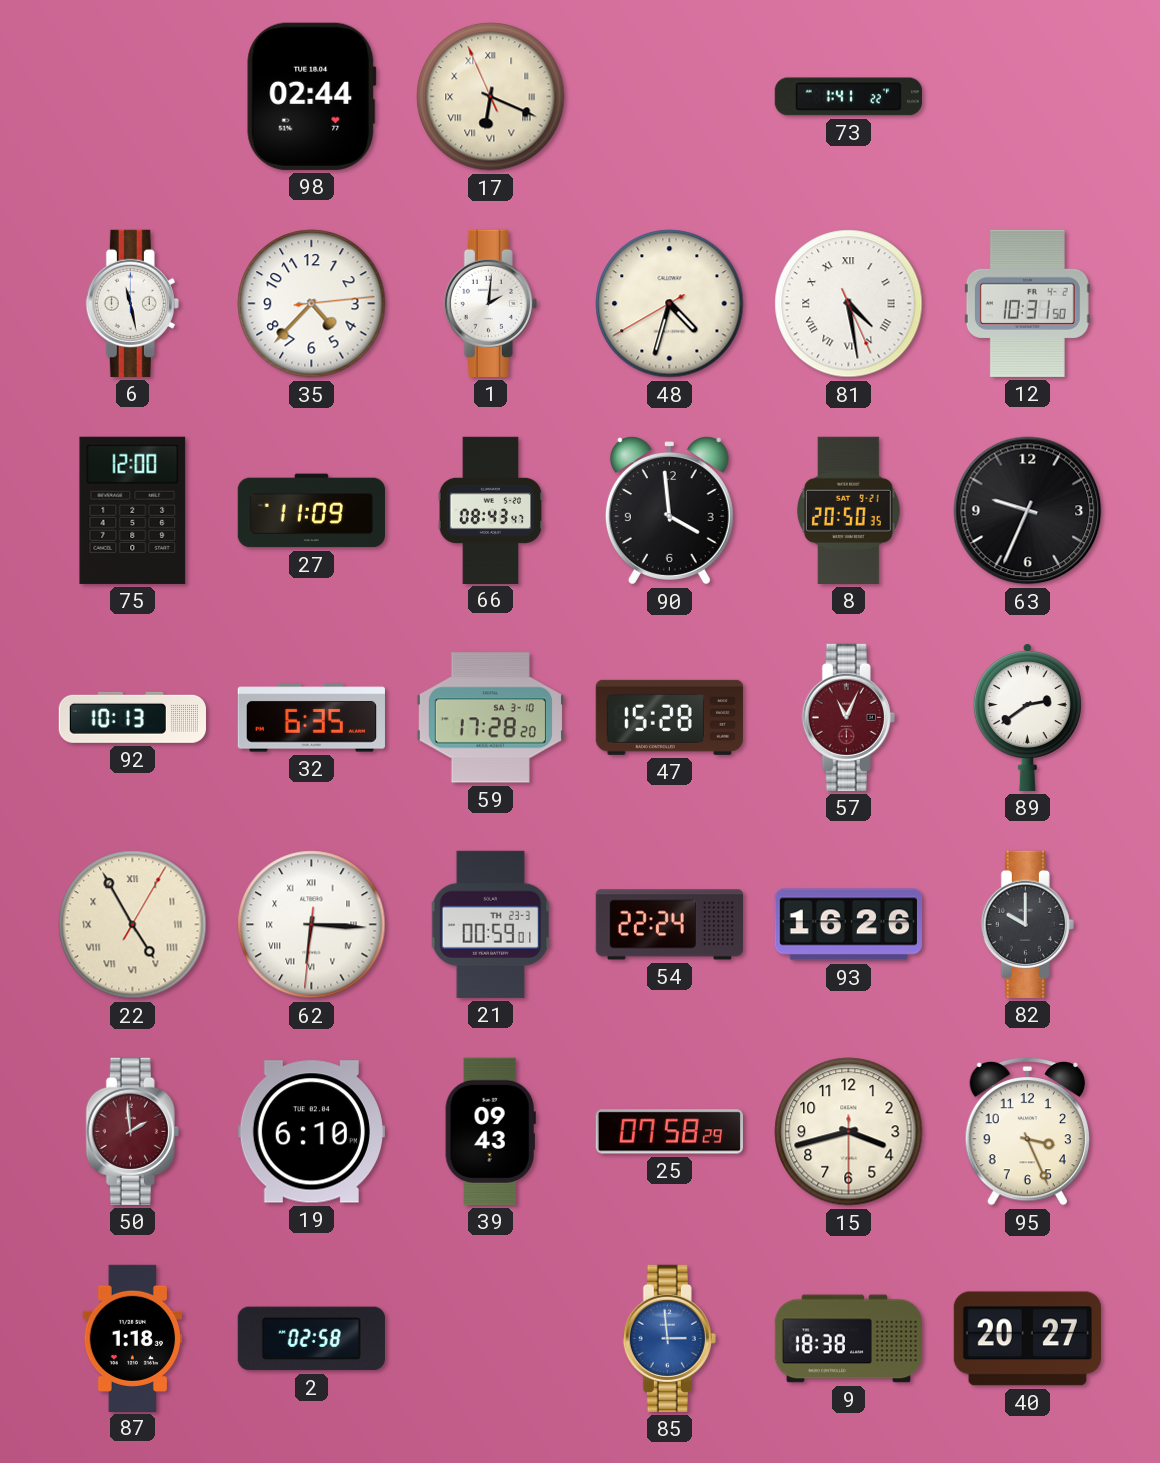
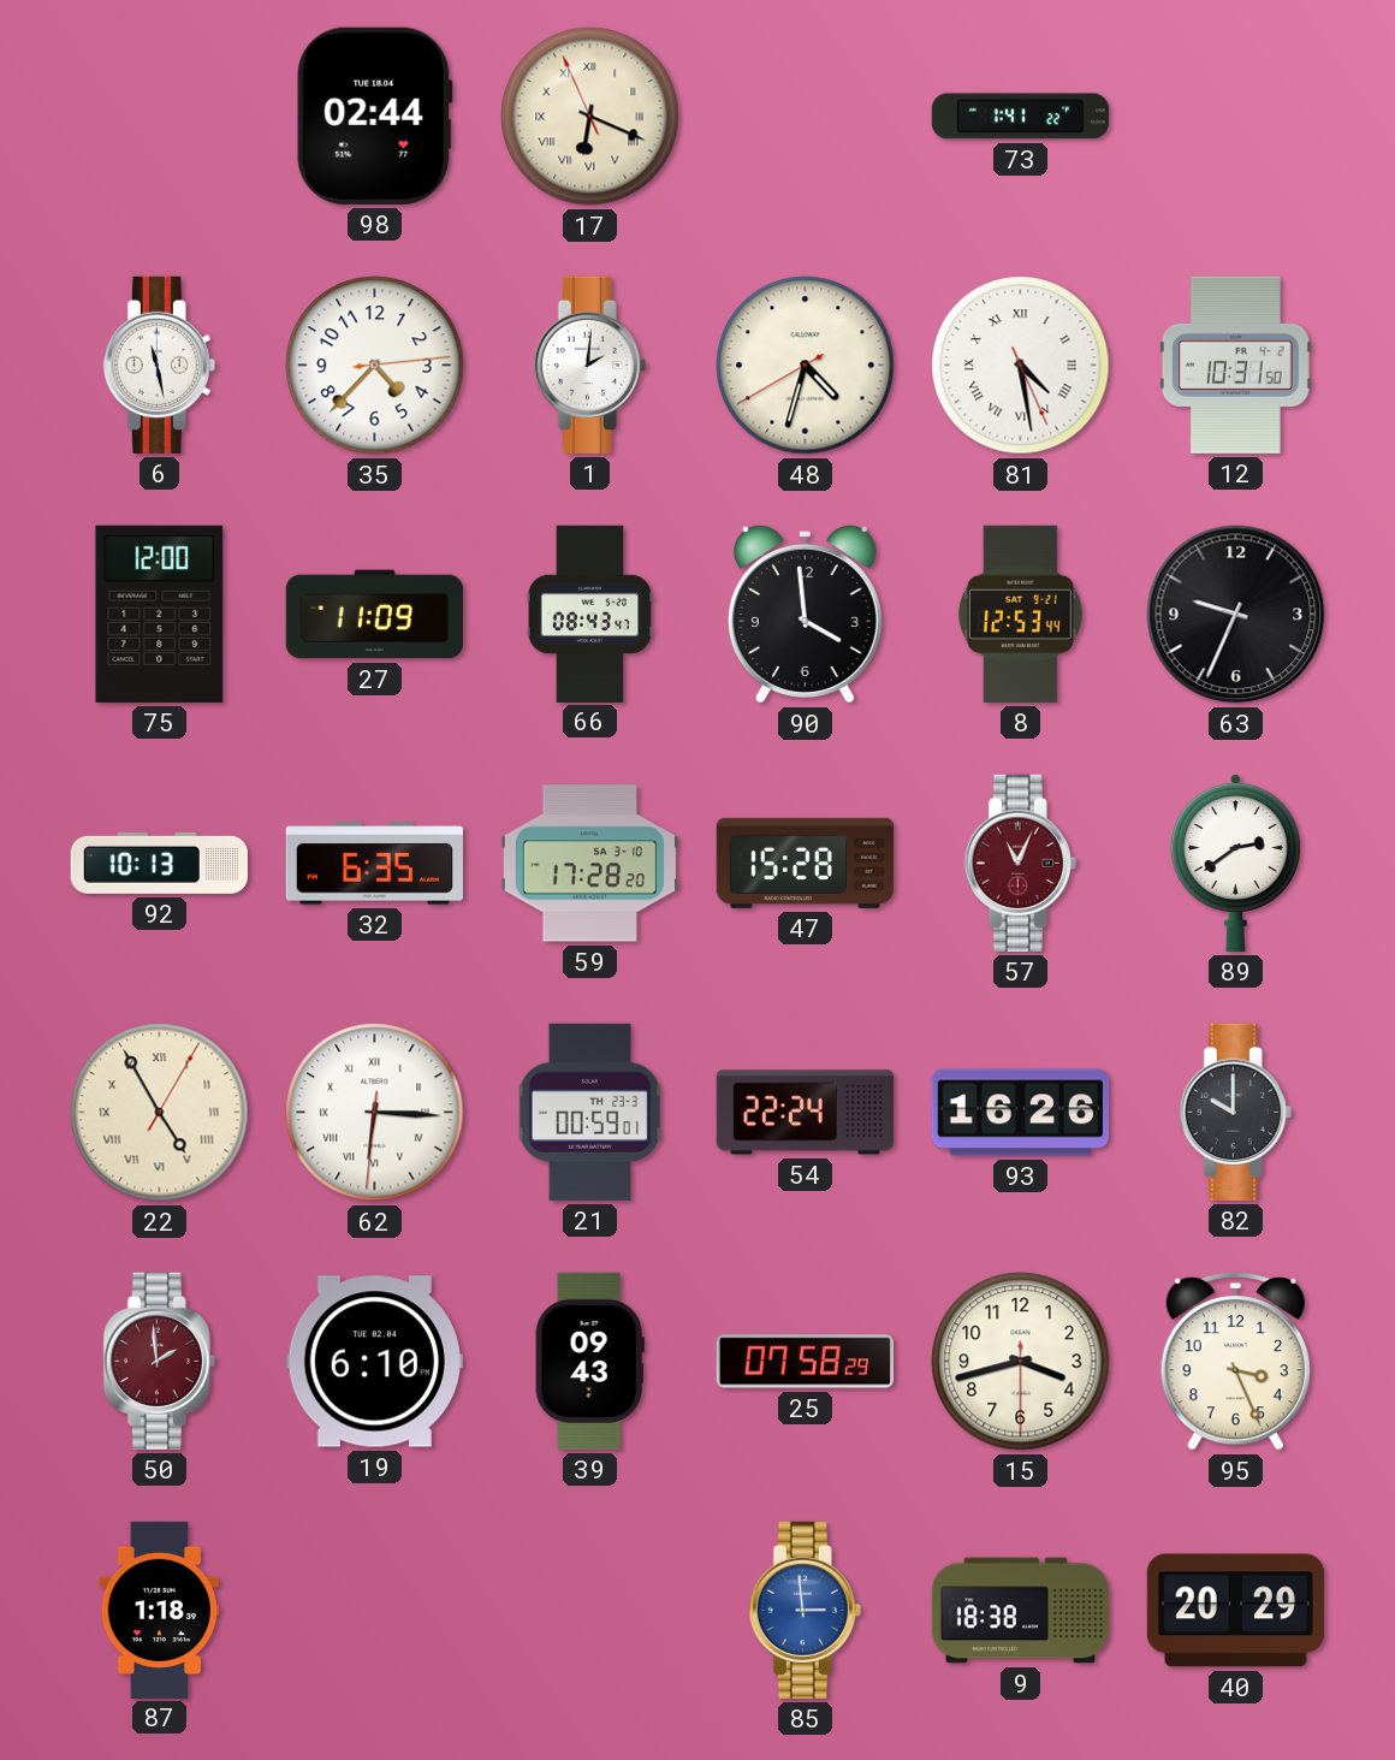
8: 20:50 -> 12:53 (1020, 614)
2: 02:58 -> none (311, 1339)
40: 20:27 -> 20:29 (1235, 1611)
